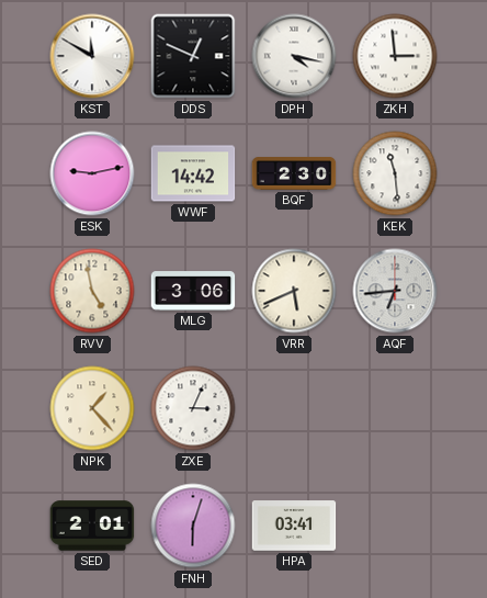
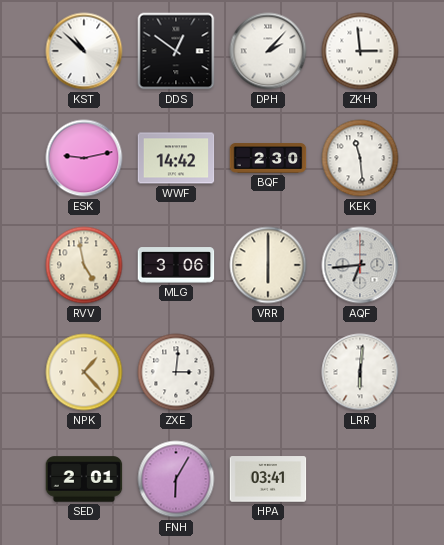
KST: 11:50 -> 10:52 (84, 51)
DDS: 12:49 -> 12:51 (176, 51)
DPH: 4:17 -> 2:07 (268, 51)
VRR: 5:41 -> 6:00 (268, 265)
ZXE: 3:04 -> 3:01 (176, 372)
LRR: none -> 6:01 (360, 372)
FNH: 6:03 -> 6:05 (176, 479)
